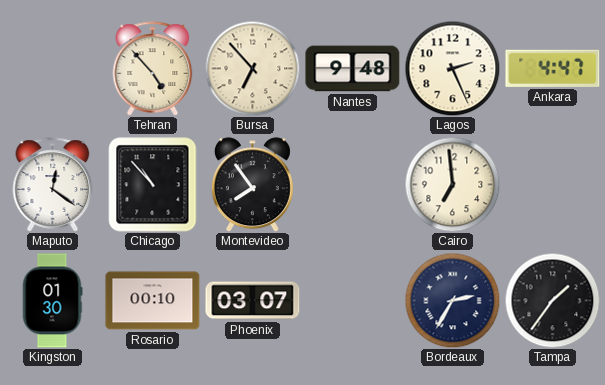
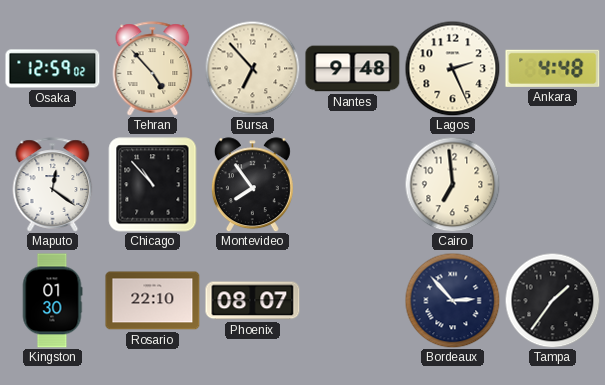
Osaka: none -> 12:59 (53, 69)
Ankara: 4:47 -> 4:48 (553, 68)
Rosario: 00:10 -> 22:10 (153, 301)
Phoenix: 03:07 -> 08:07 (253, 301)
Bordeaux: 2:35 -> 2:53 (452, 300)
